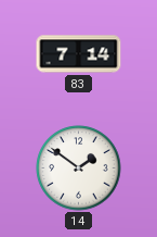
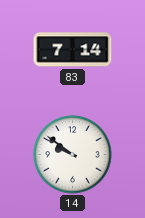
14: 1:51 -> 9:51 (73, 155)
